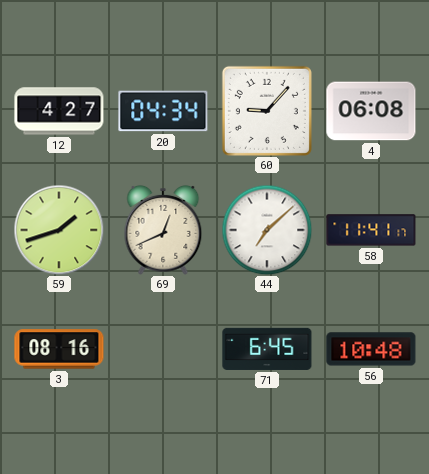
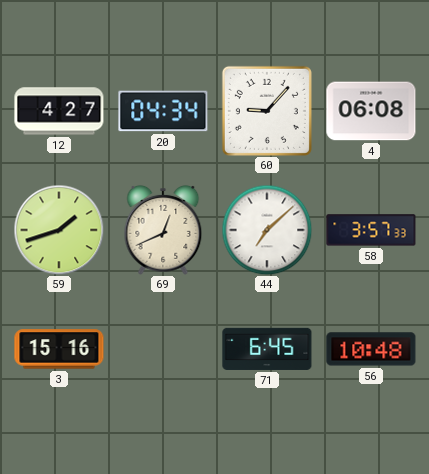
58: 11:41 -> 3:57 (371, 230)
3: 08:16 -> 15:16 (59, 349)
